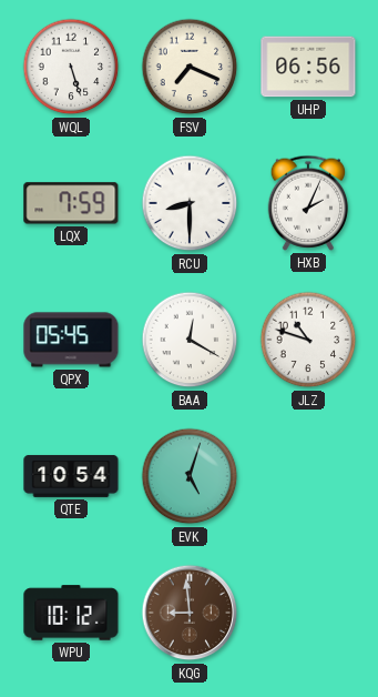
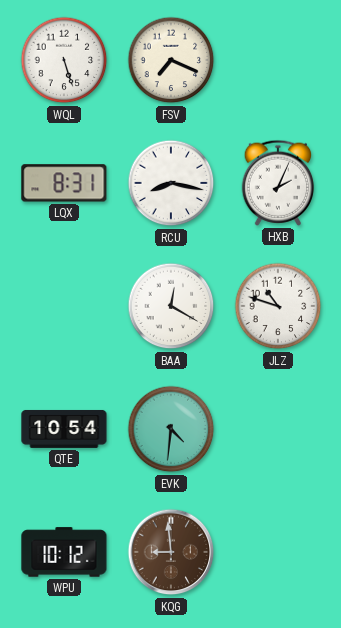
UHP: 06:56 -> none (308, 67)
LQX: 7:59 -> 8:31 (64, 183)
RCU: 8:30 -> 8:17 (171, 183)
QPX: 05:45 -> none (71, 340)
EVK: 5:03 -> 4:31 (171, 429)
